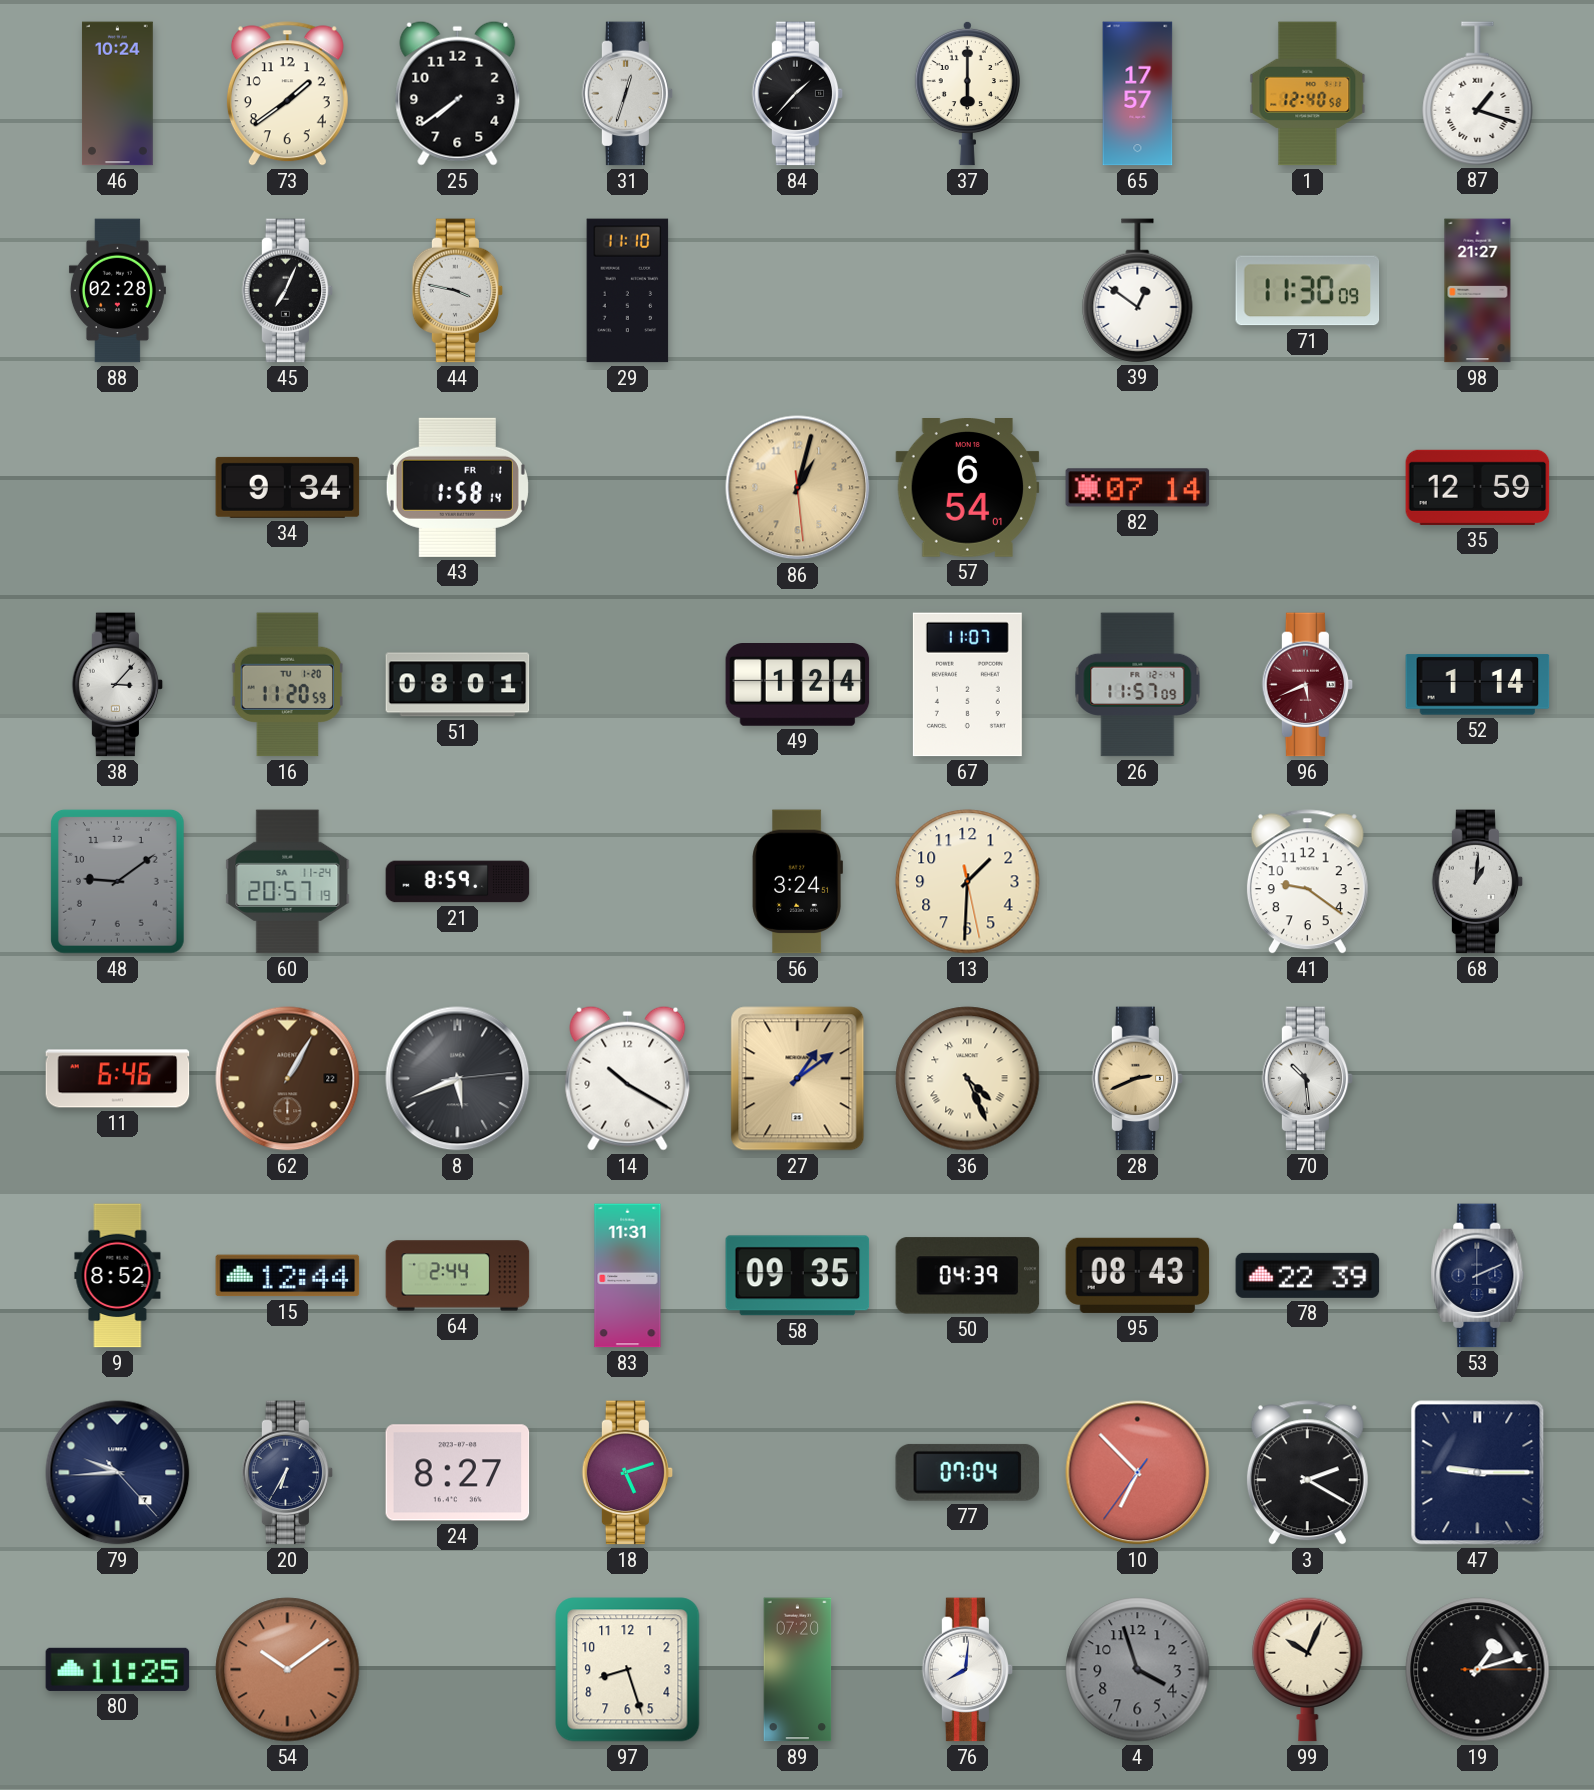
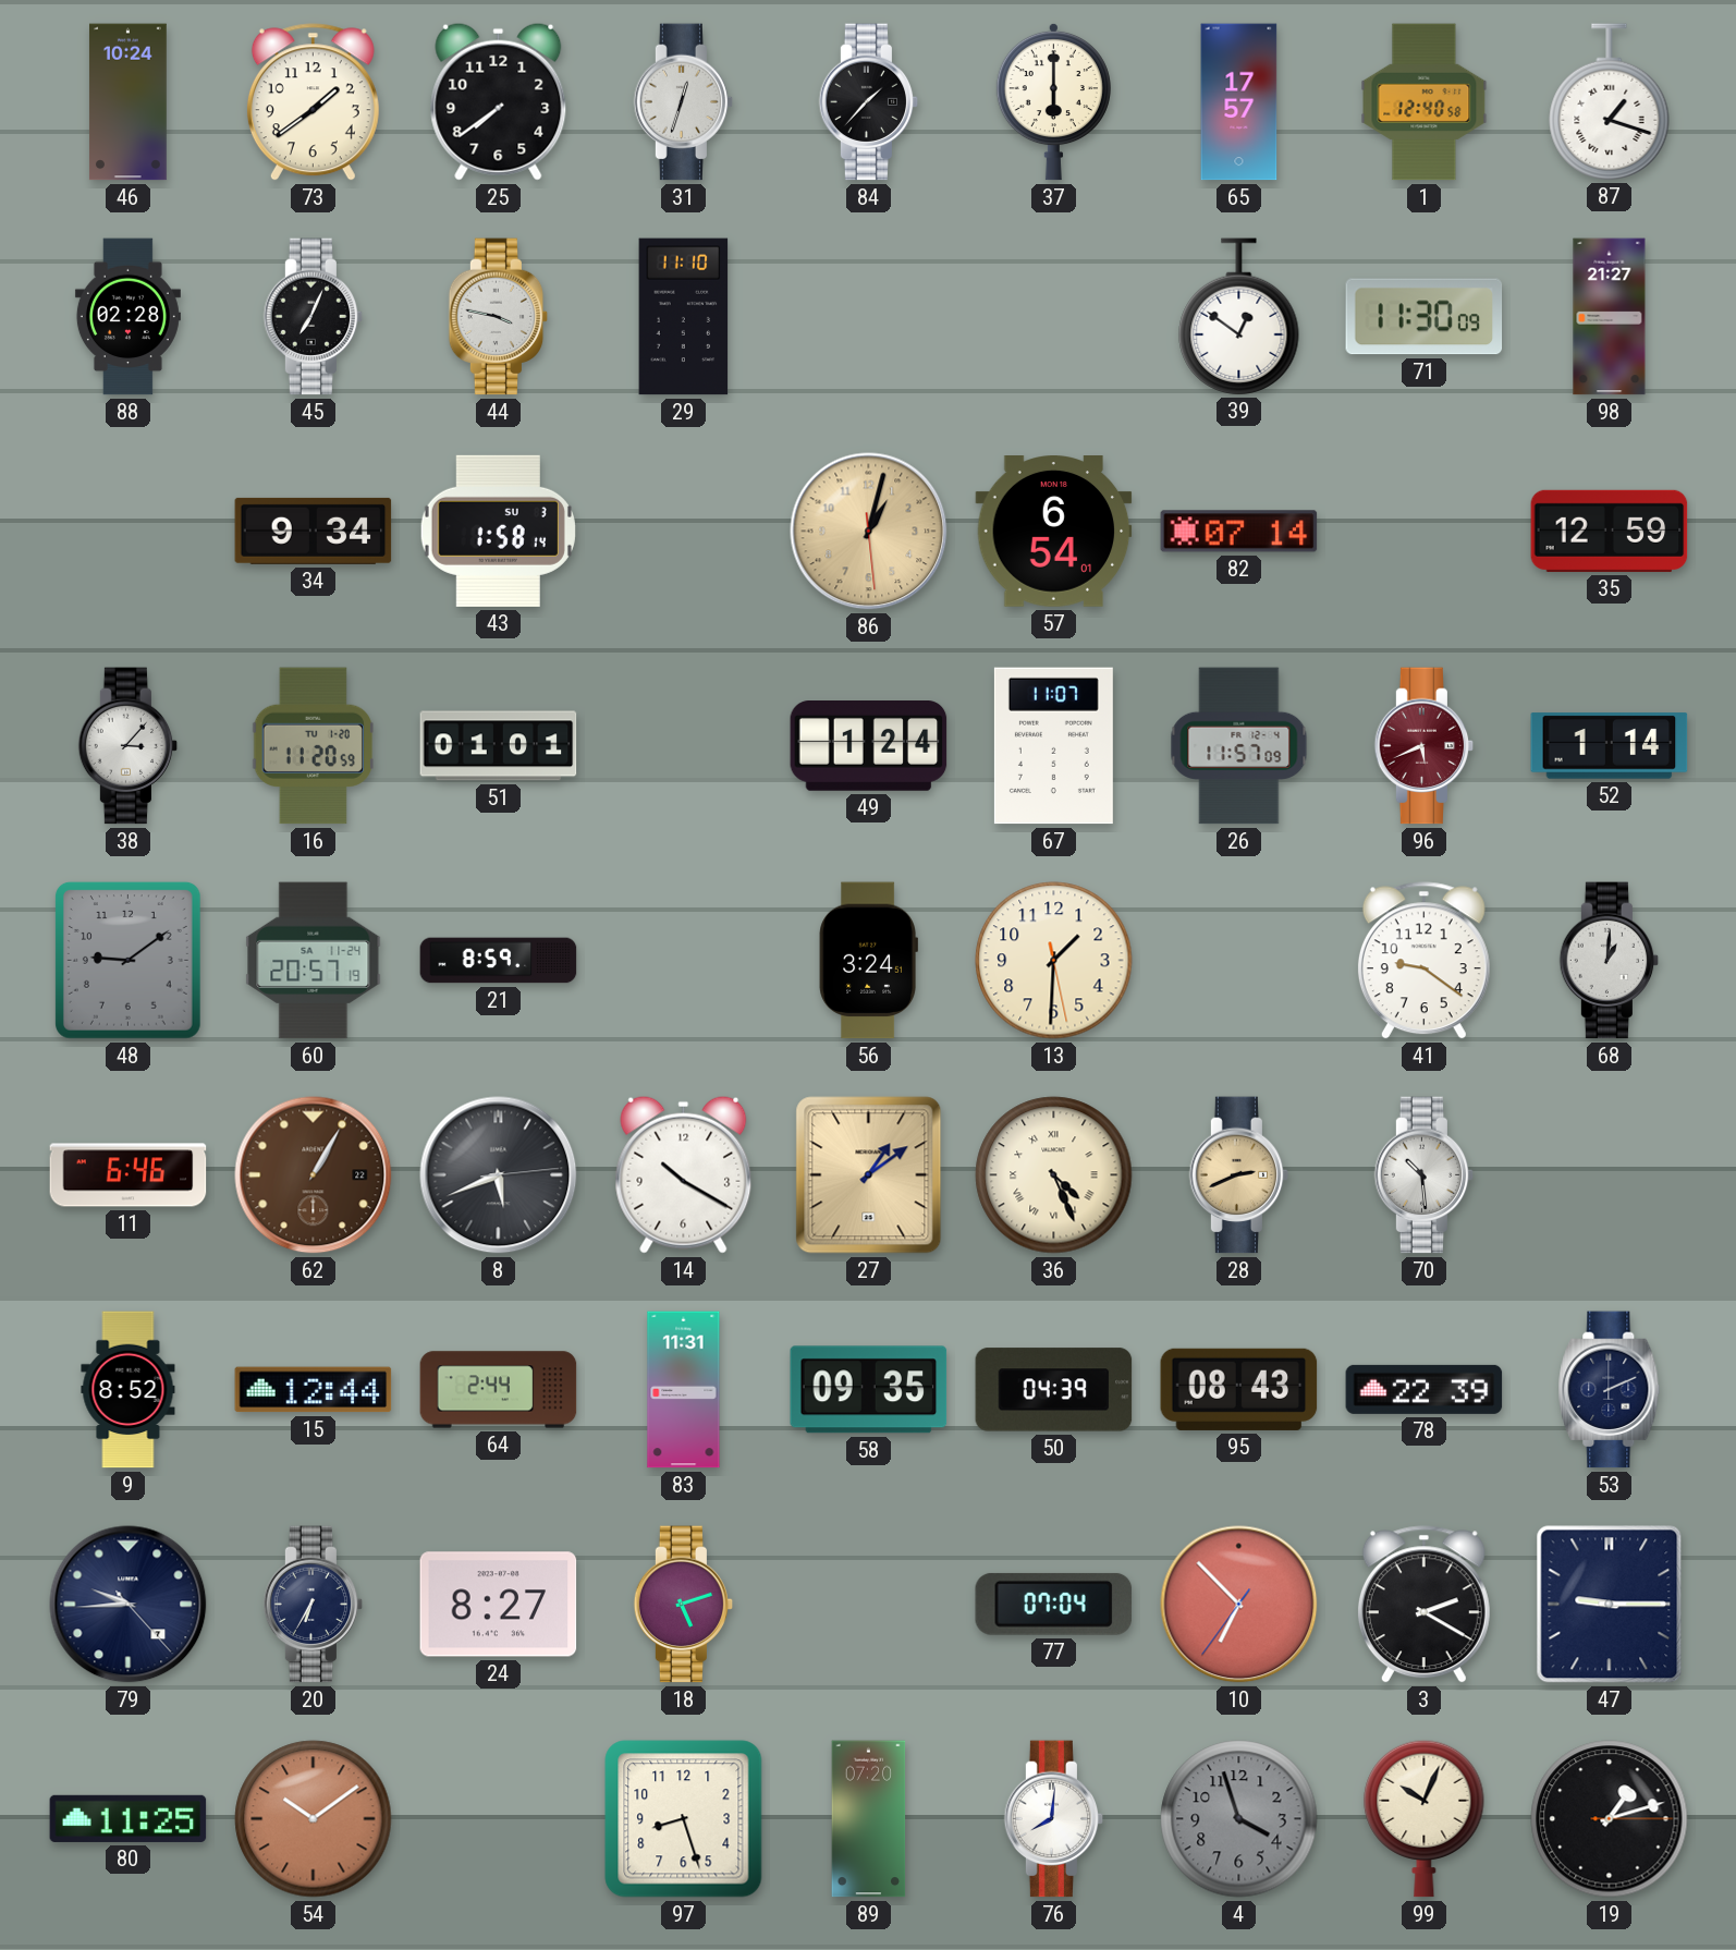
43 date: FR 1 -> SU 3 (498, 531)
51: 08:01 -> 01:01 (499, 746)
